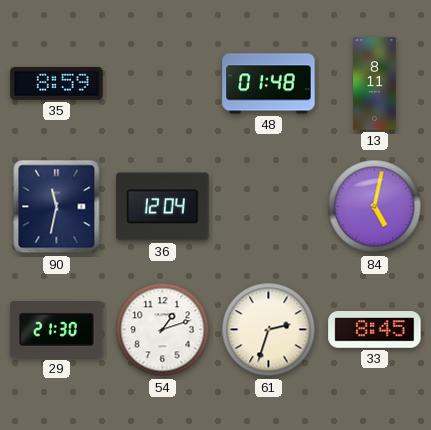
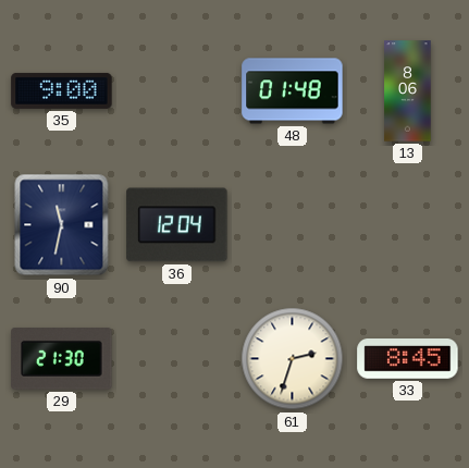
35: 8:59 -> 9:00 (62, 90)
13: 8:11 -> 8:06 (408, 91)
84: 5:02 -> none (375, 207)
54: 1:12 -> none (163, 330)
